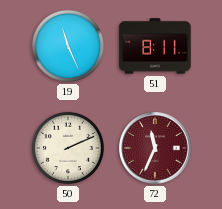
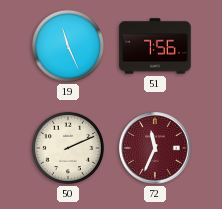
51: 8:11 -> 7:56 (155, 46)
